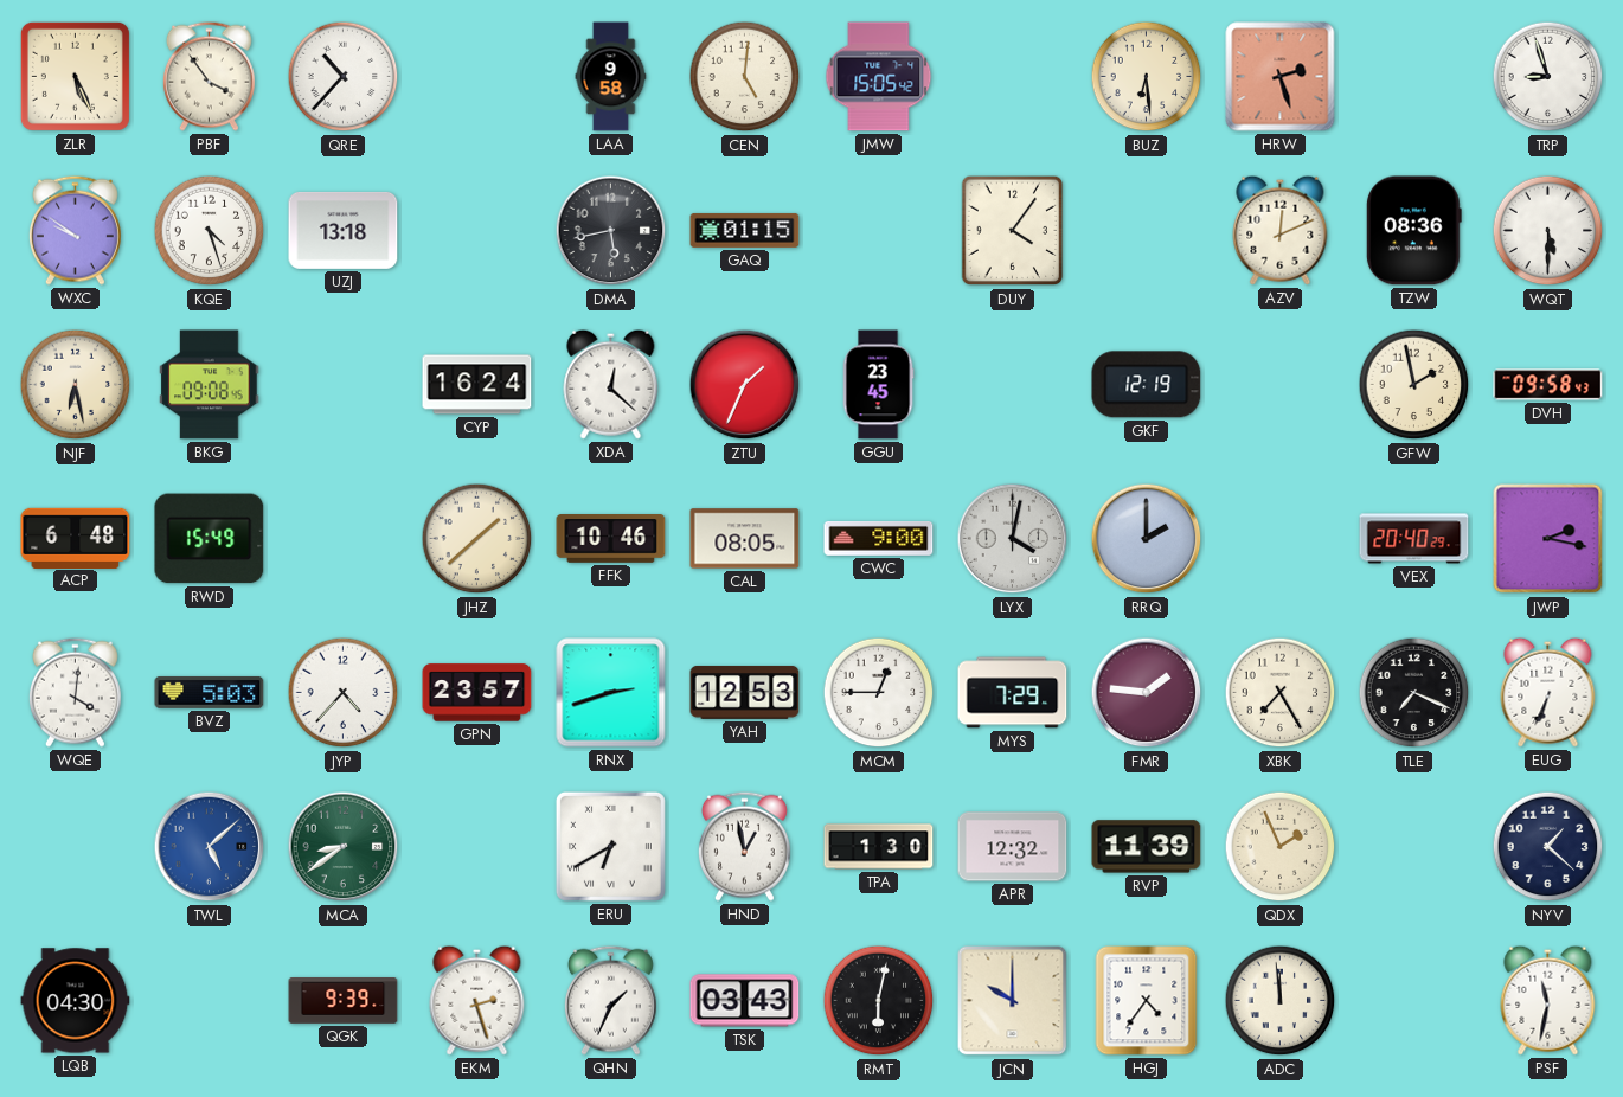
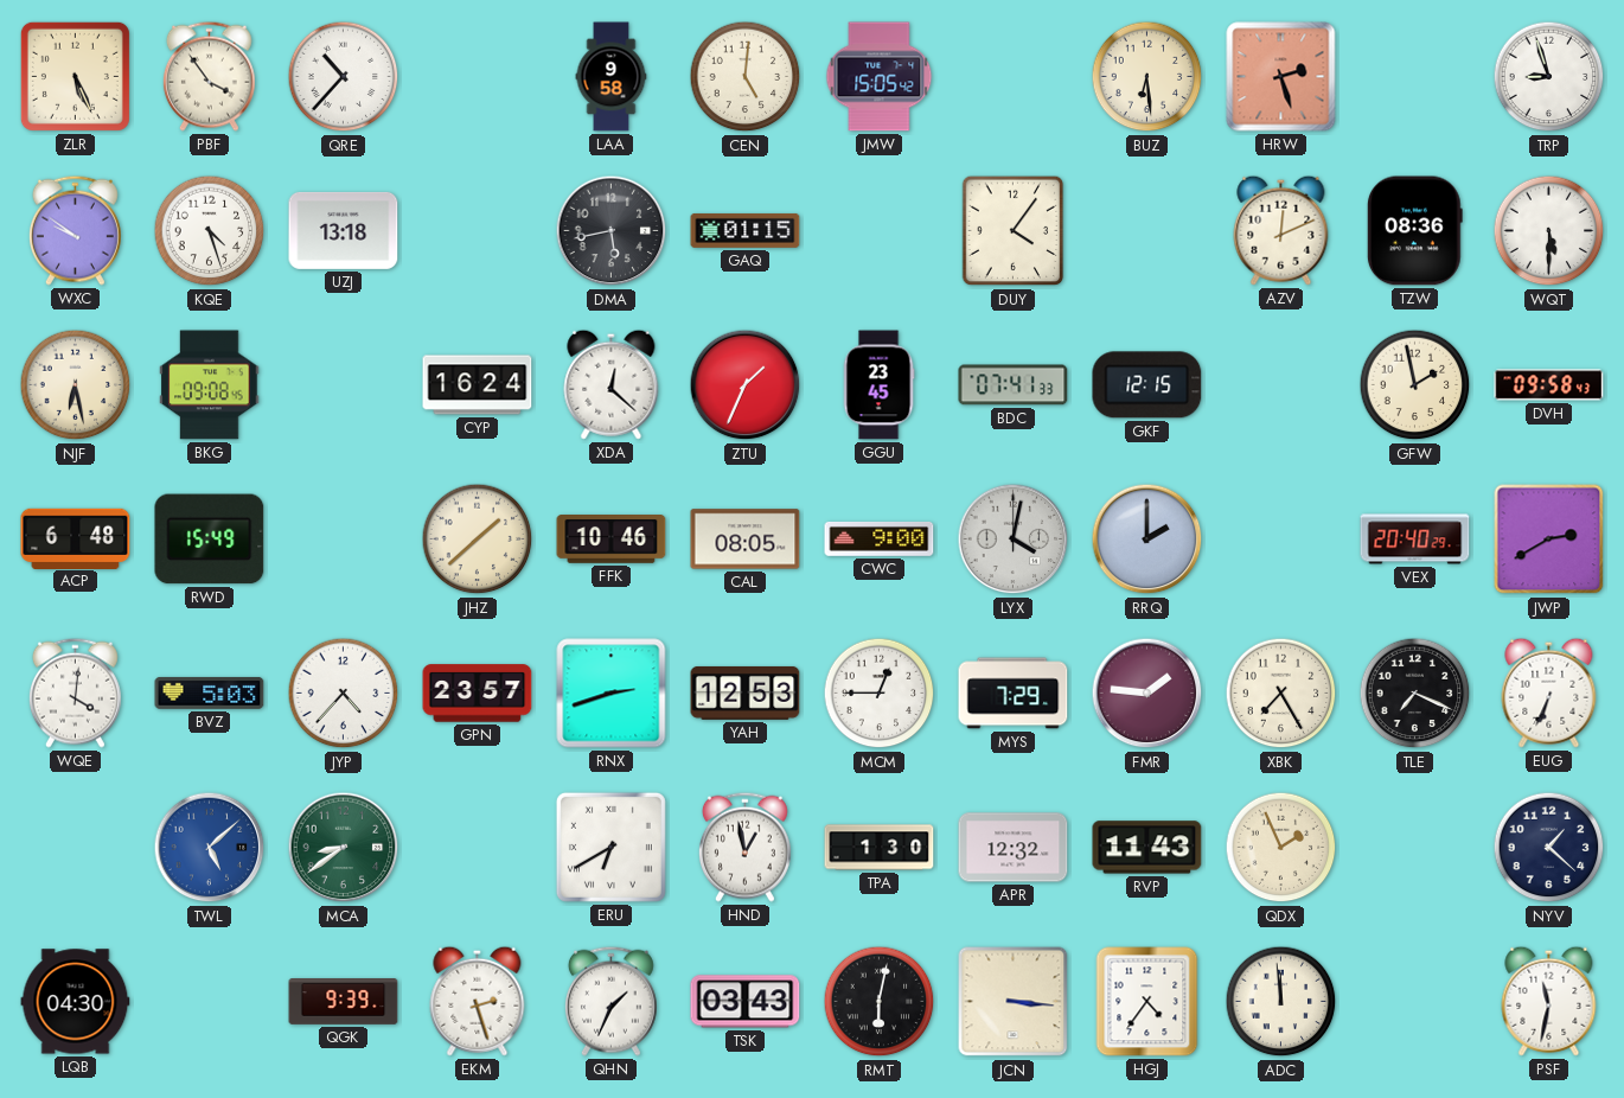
BDC: none -> 07:41 (1014, 385)
GKF: 12:19 -> 12:15 (1147, 385)
JWP: 2:17 -> 2:40 (1549, 540)
RVP: 11:39 -> 11:43 (1147, 848)
JCN: 10:00 -> 3:16 (1014, 1002)
